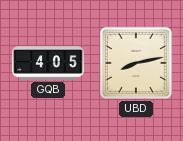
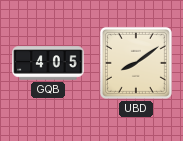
UBD: 8:13 -> 8:09 (136, 63)
